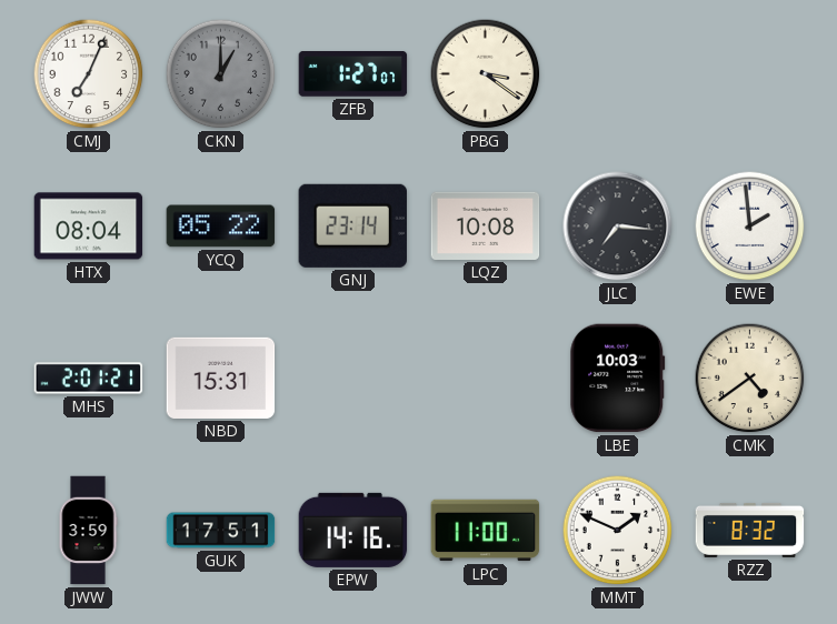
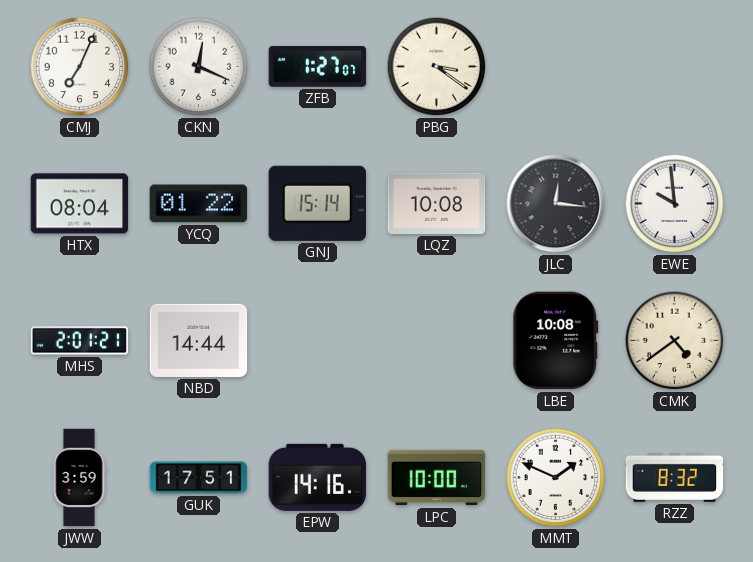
CKN: 1:00 -> 12:19 (199, 67)
CKN dial: grey -> white (199, 67)
YCQ: 05:22 -> 01:22 (199, 204)
GNJ: 23:14 -> 15:14 (317, 203)
JLC: 7:16 -> 12:16 (556, 204)
EWE: 1:59 -> 9:59 (675, 204)
NBD: 15:31 -> 14:44 (199, 340)
LBE: 10:03 -> 10:08 (556, 341)
LPC: 11:00 -> 10:00 (437, 478)
